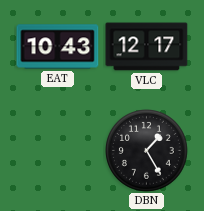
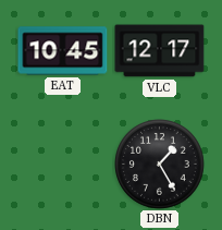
EAT: 10:43 -> 10:45 (63, 51)
